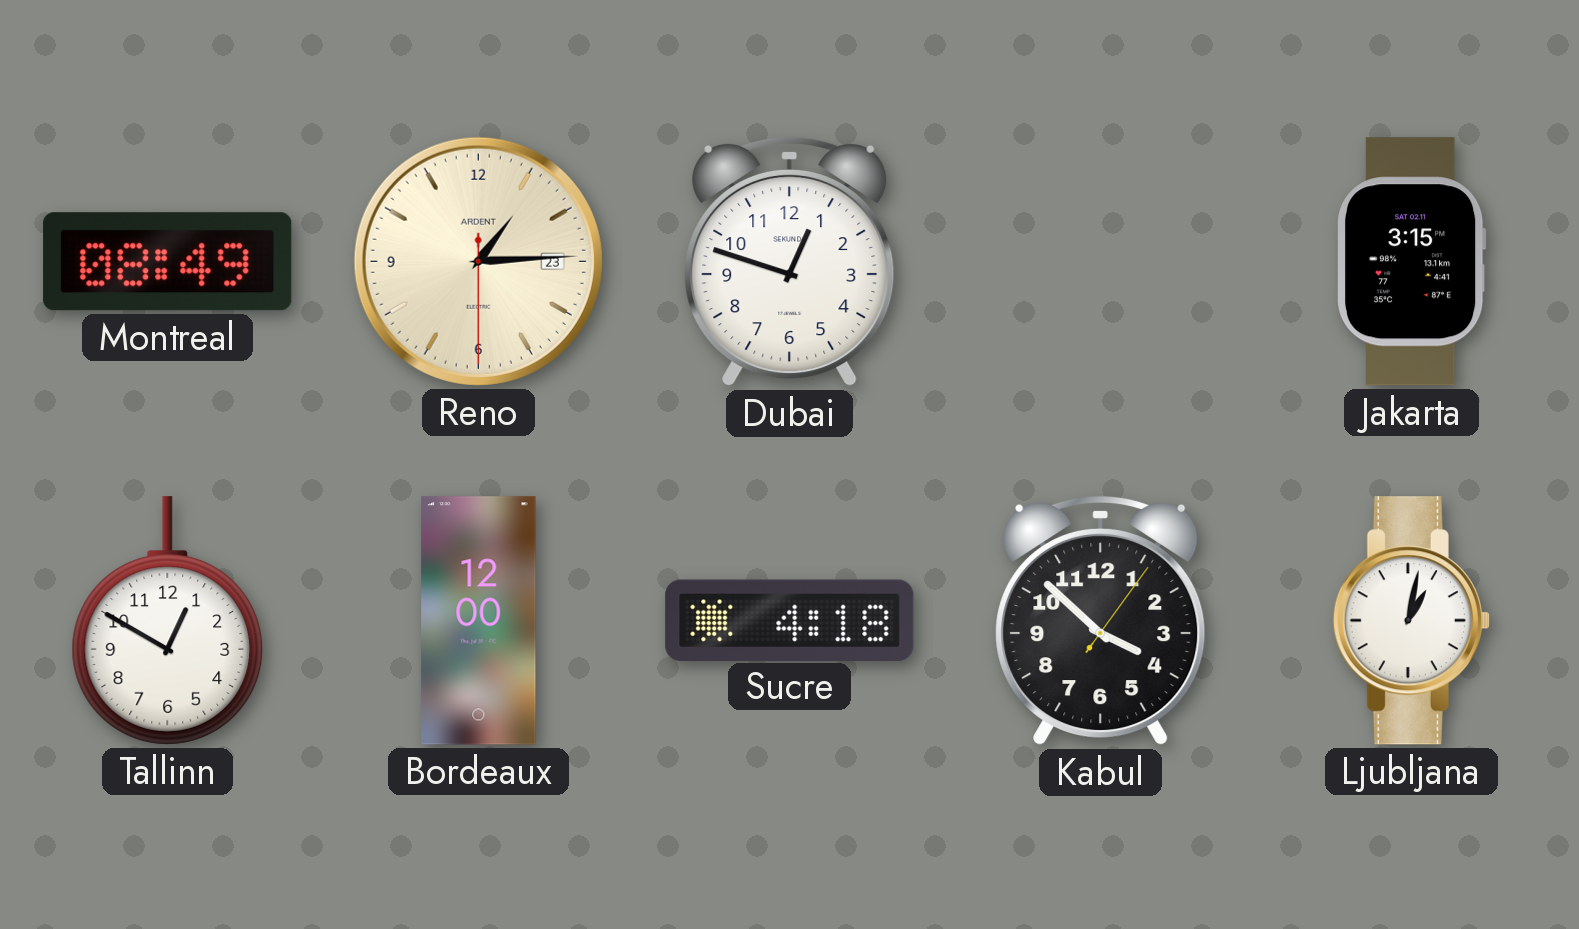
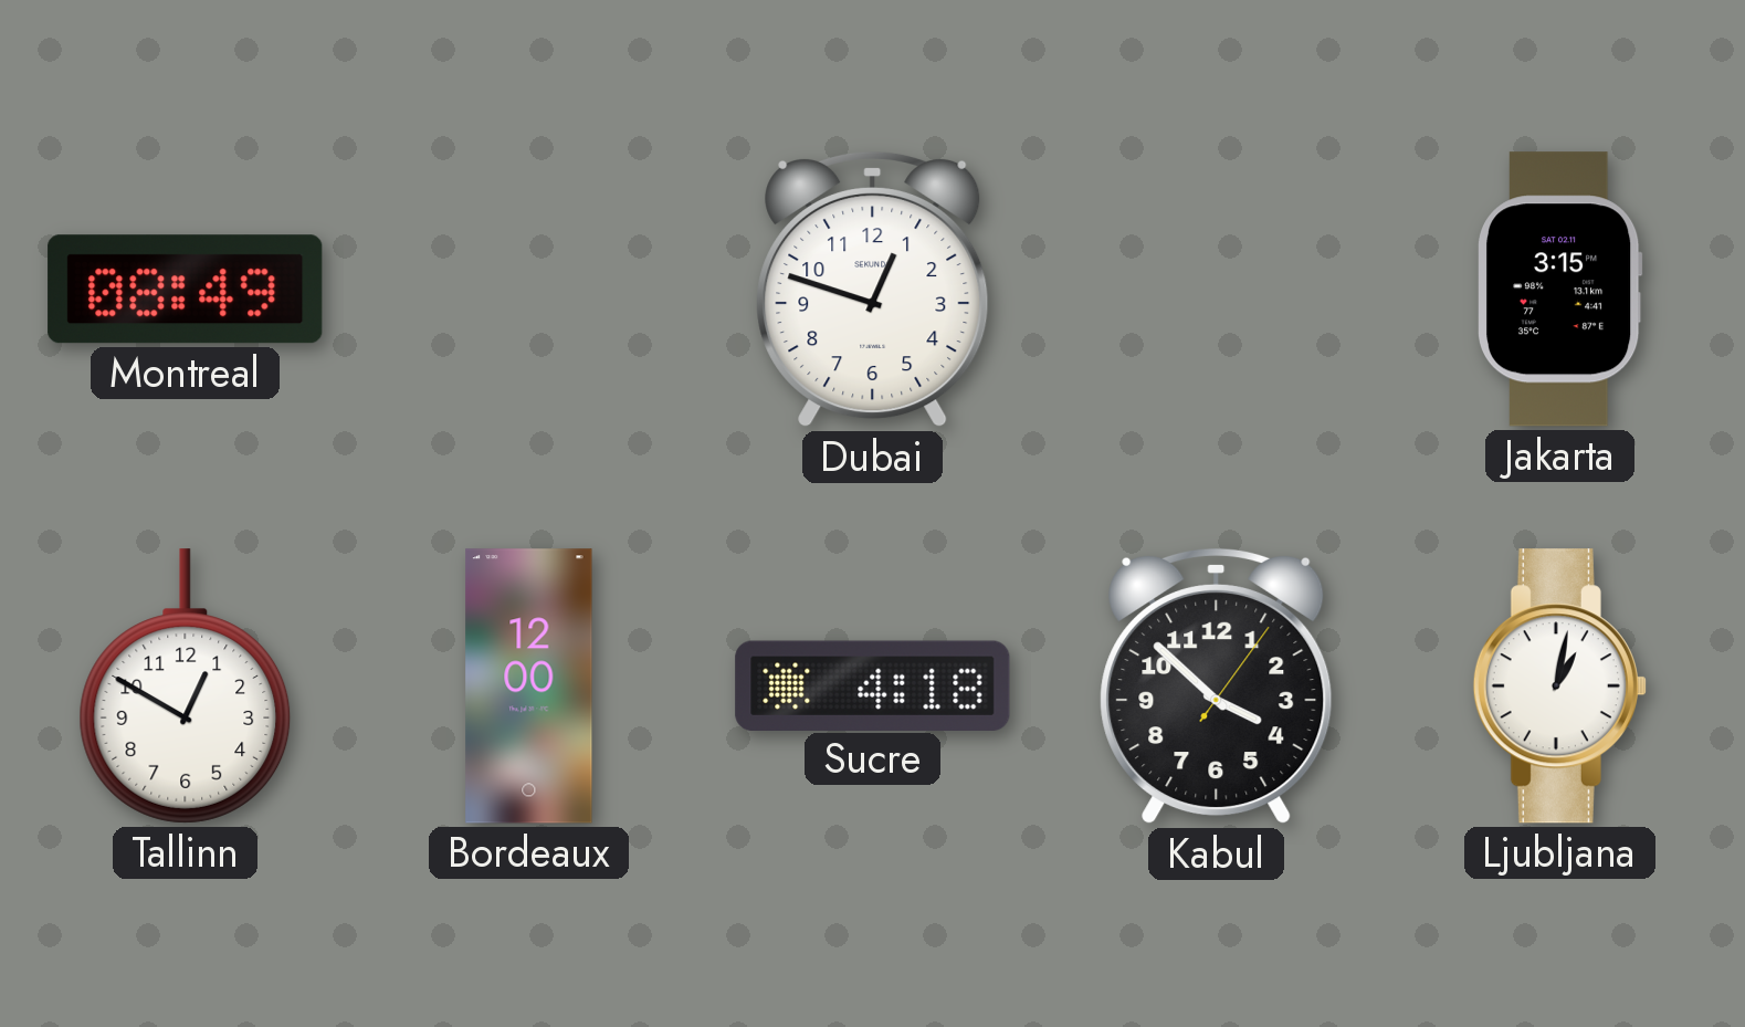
Reno: 1:14 -> none (478, 261)
